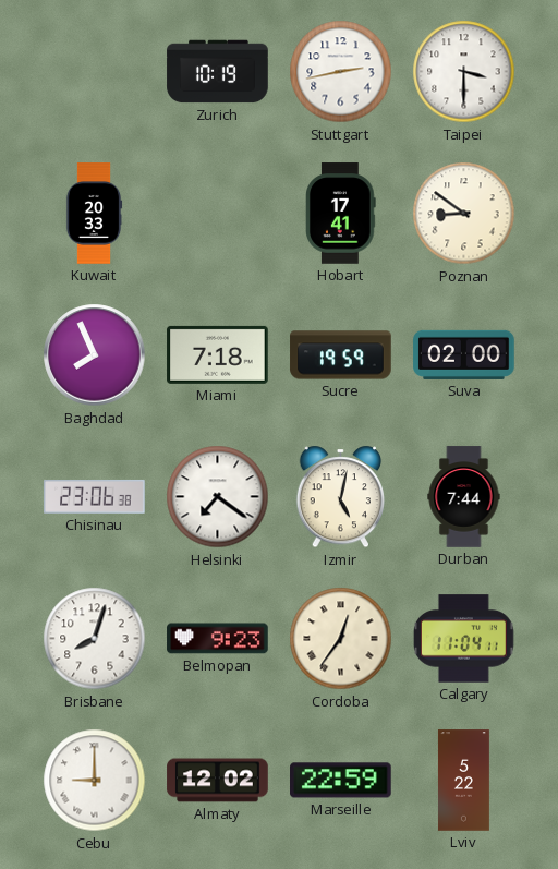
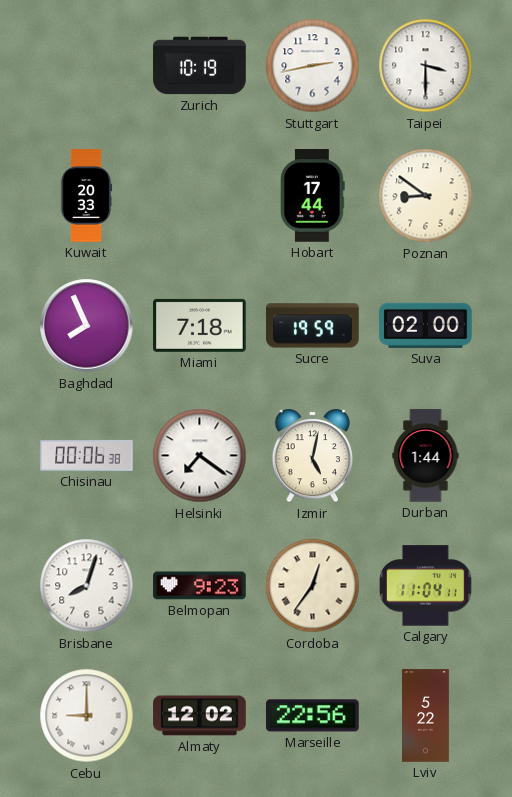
Hobart: 17:41 -> 17:44 (313, 196)
Chisinau: 23:06 -> 00:06 (87, 455)
Durban: 7:44 -> 1:44 (426, 456)
Marseille: 22:59 -> 22:56 (313, 716)
